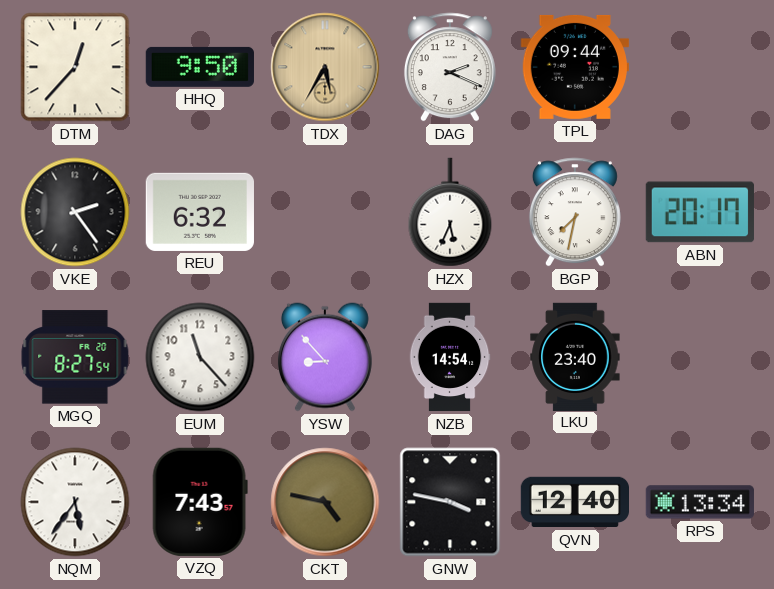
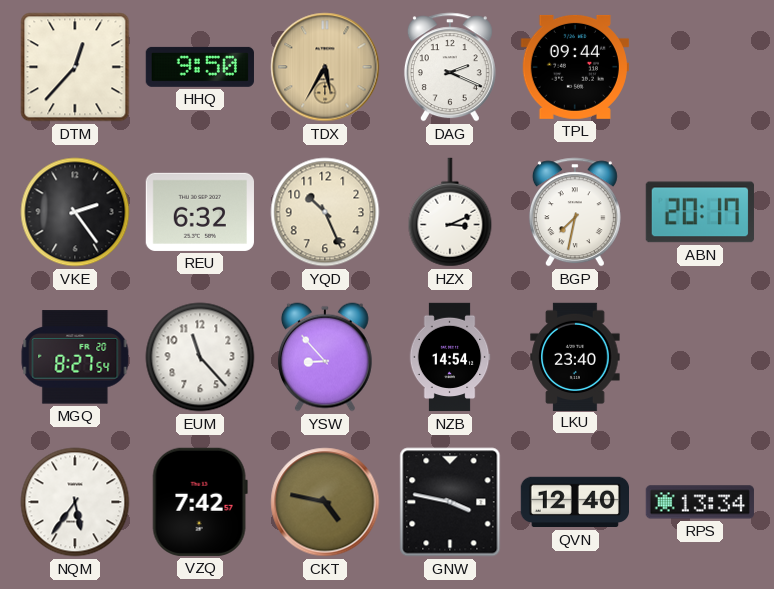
YQD: none -> 10:26 (325, 212)
HZX: 5:34 -> 3:11 (450, 212)
VZQ: 7:43 -> 7:42 (200, 502)
